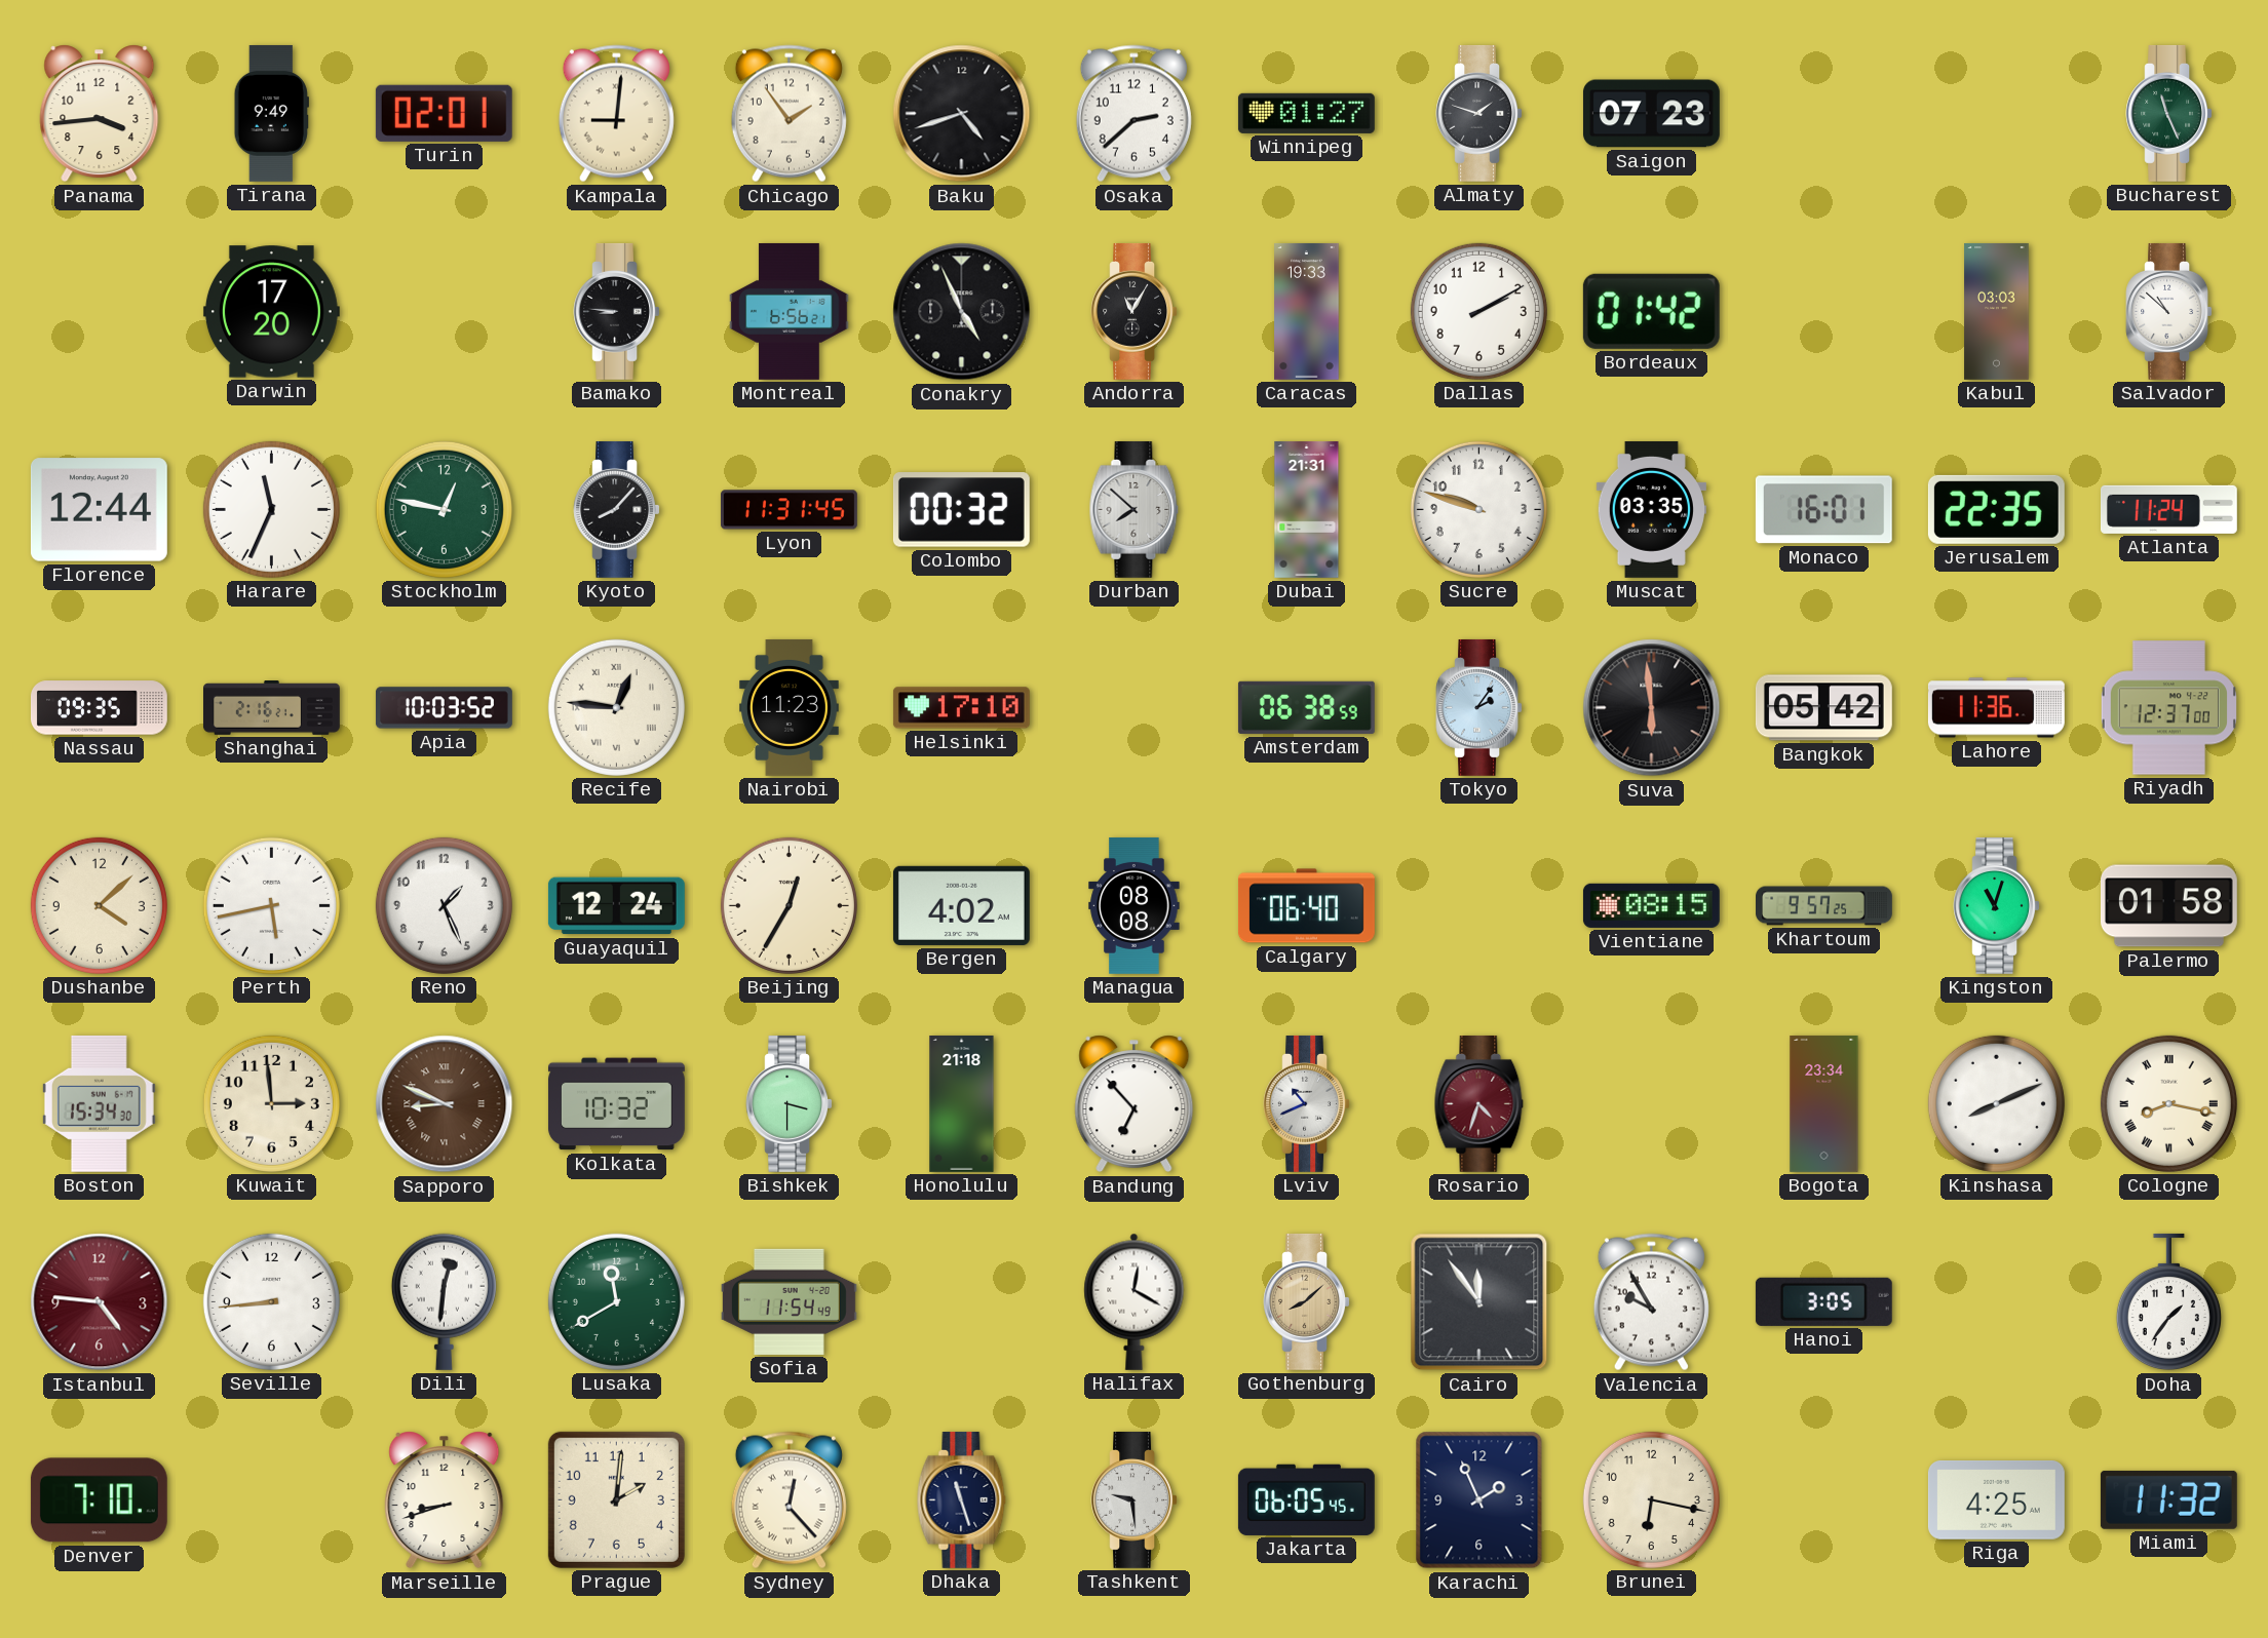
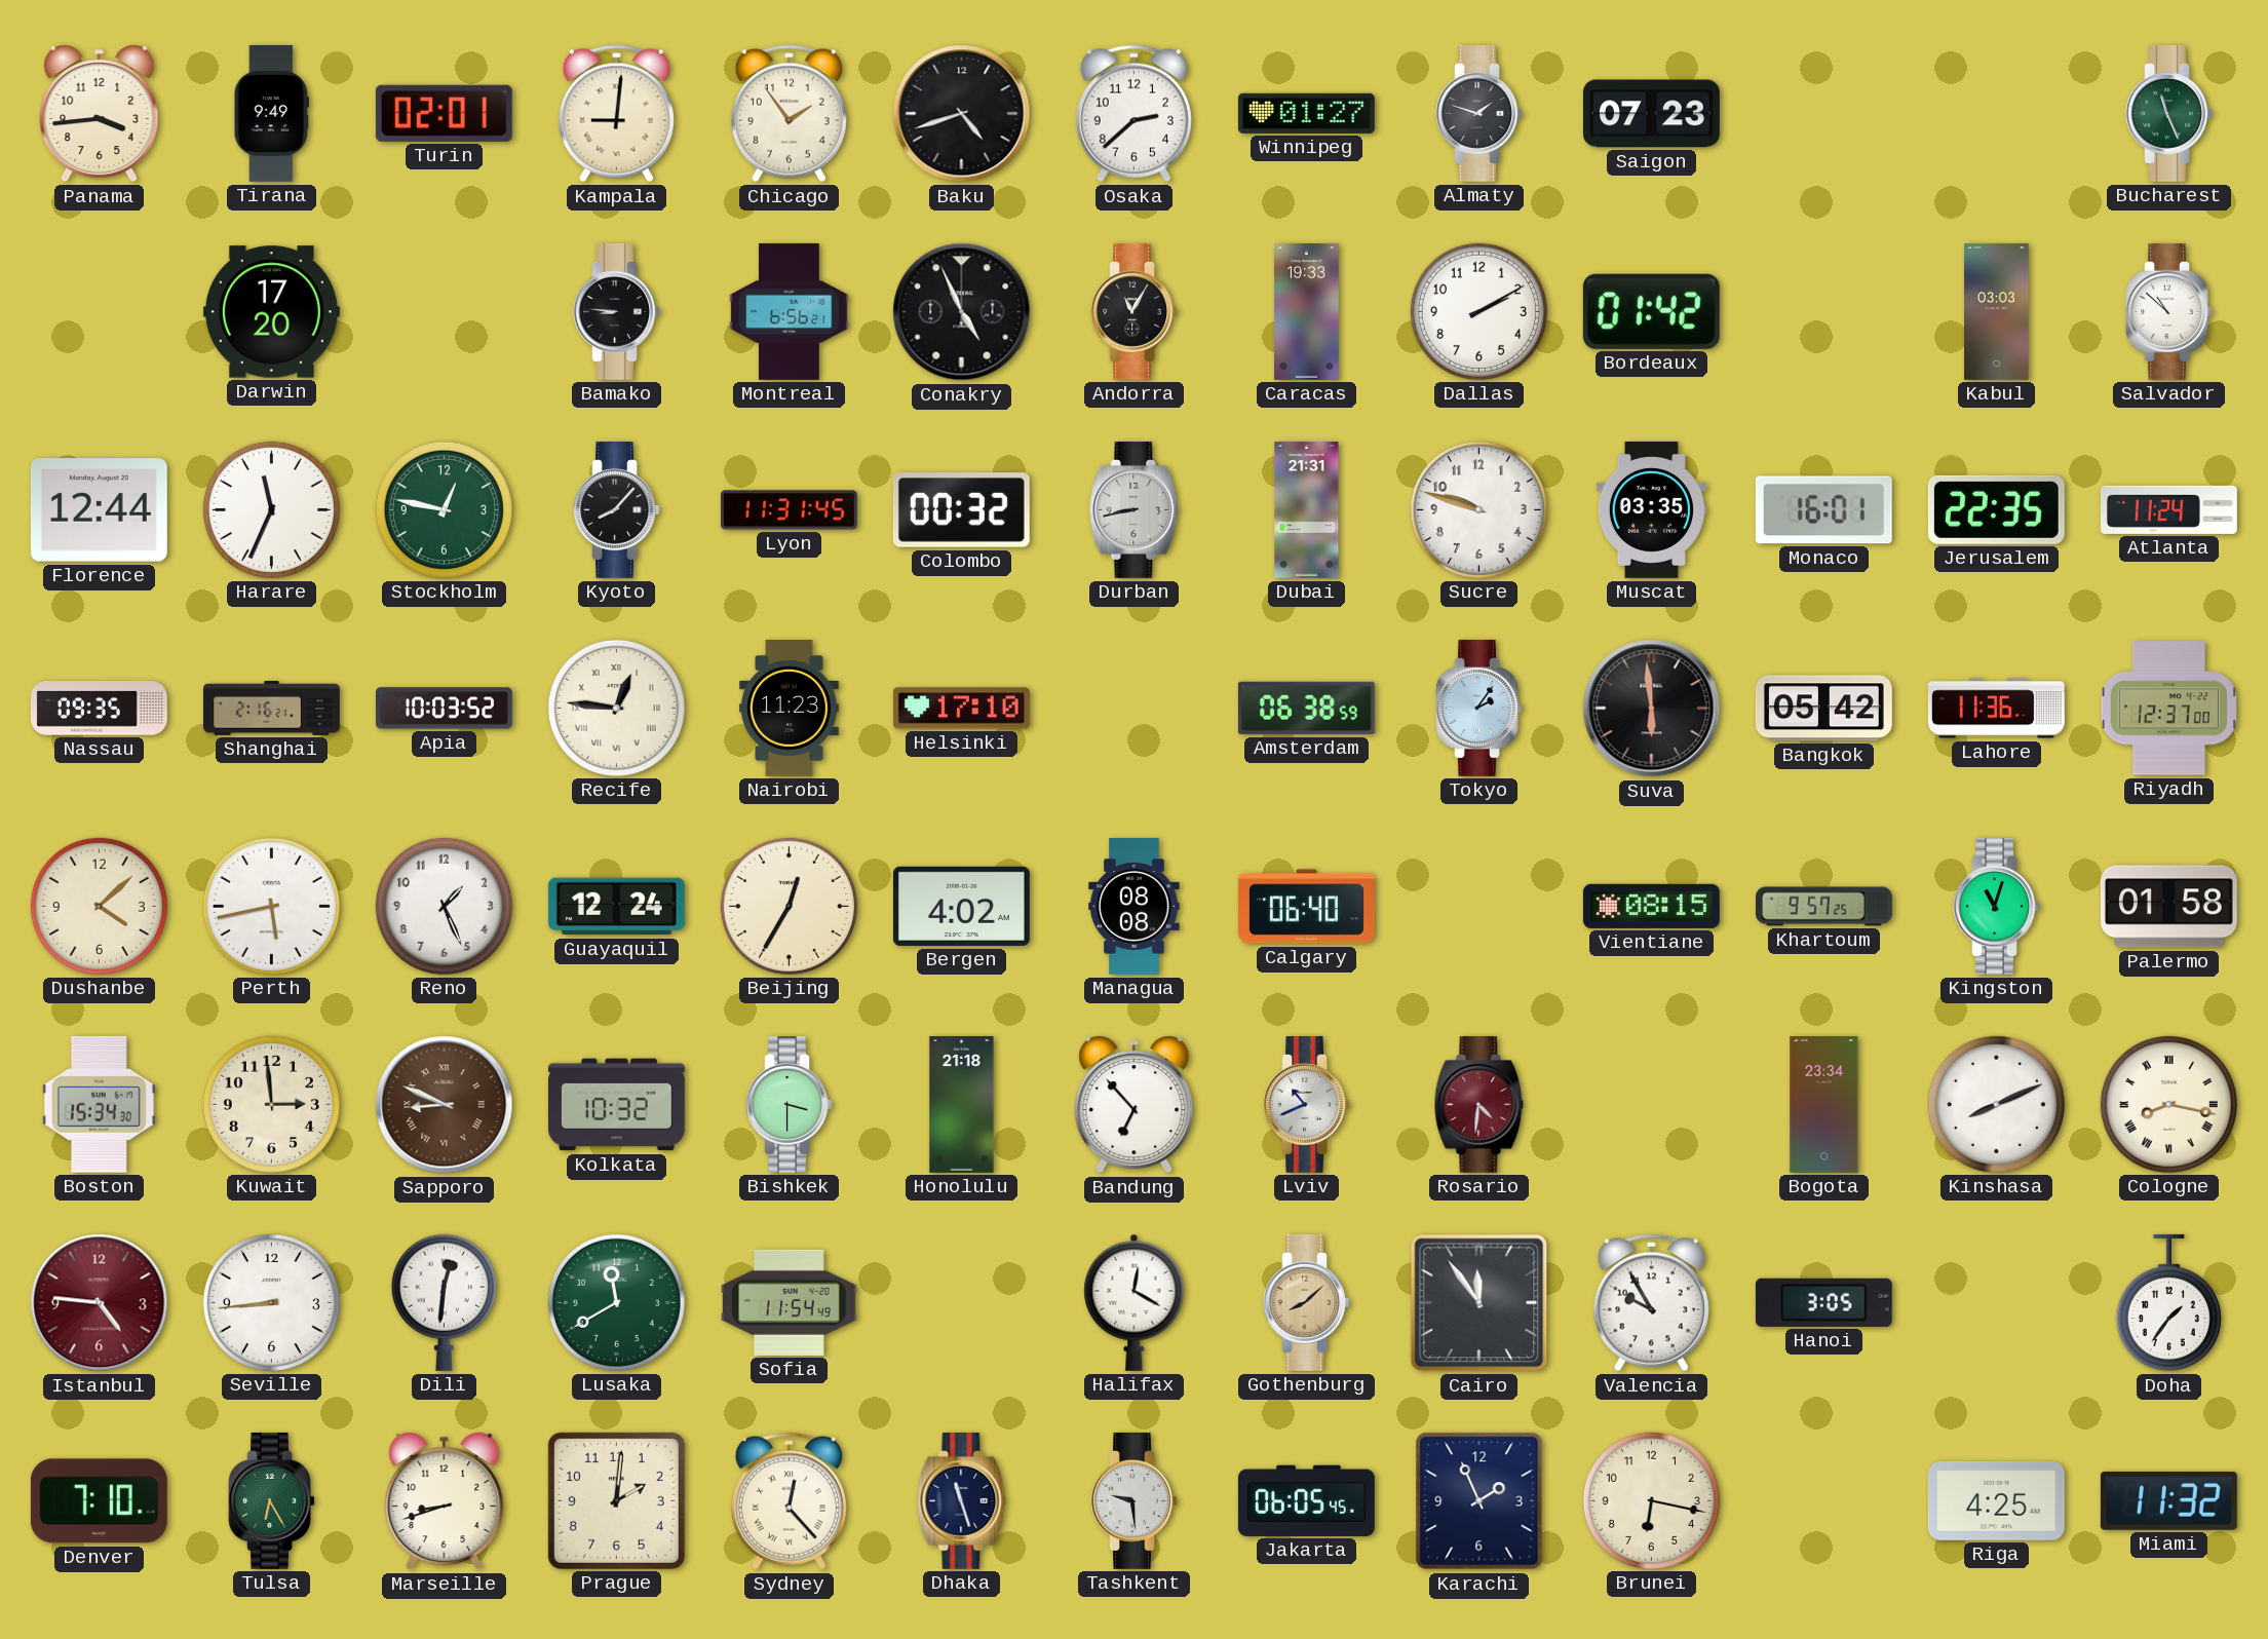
Durban: 7:52 -> 8:43 (1135, 509)
Rosario: 4:33 -> 4:31 (1479, 1104)
Tulsa: none -> 6:25 (271, 1500)
